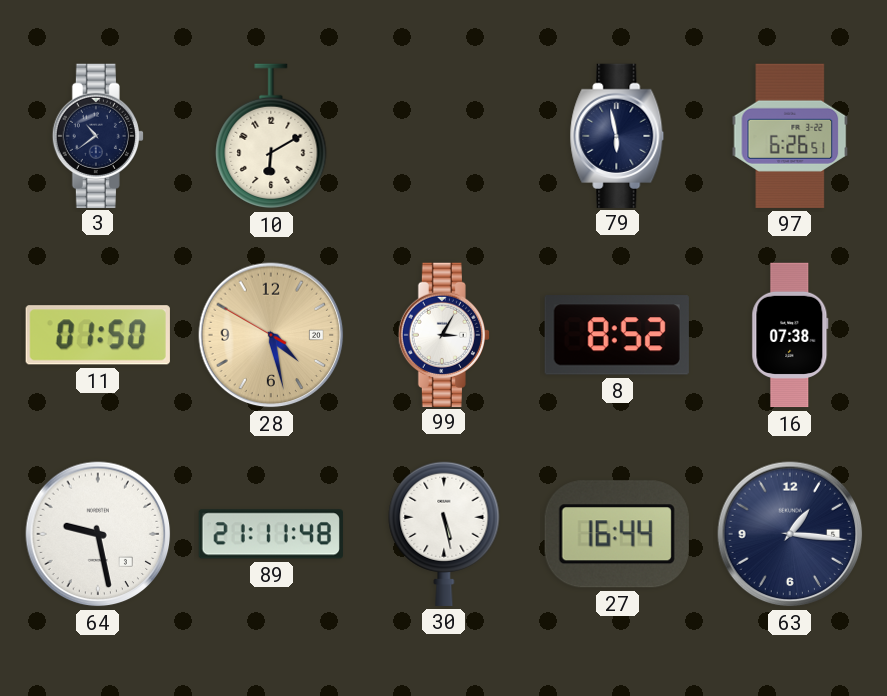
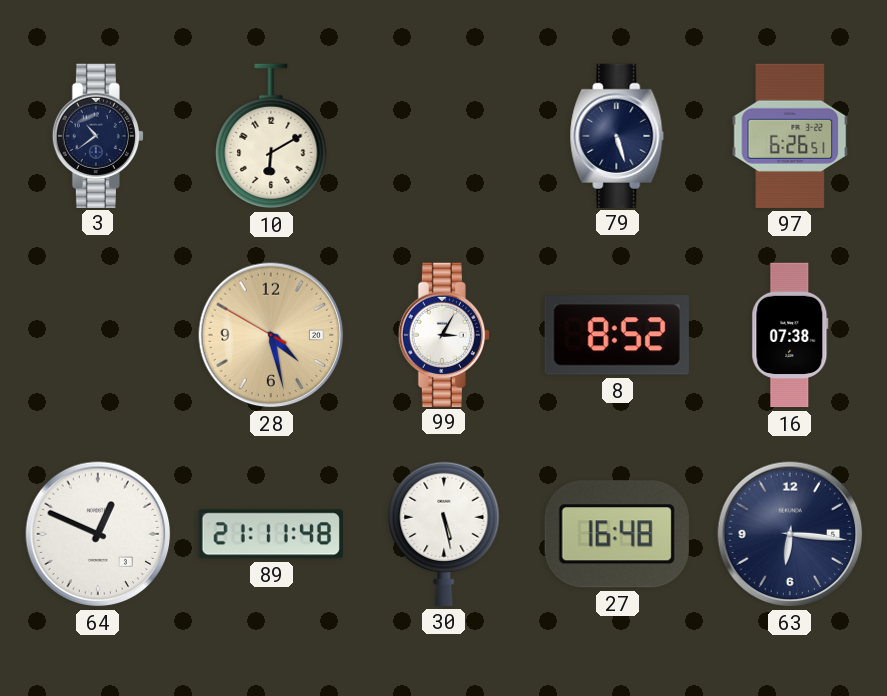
79: 5:58 -> 5:27 (617, 135)
11: 01:50 -> none (98, 335)
64: 9:28 -> 12:49 (98, 534)
27: 16:44 -> 16:48 (617, 534)
63: 1:16 -> 6:16 (790, 534)
